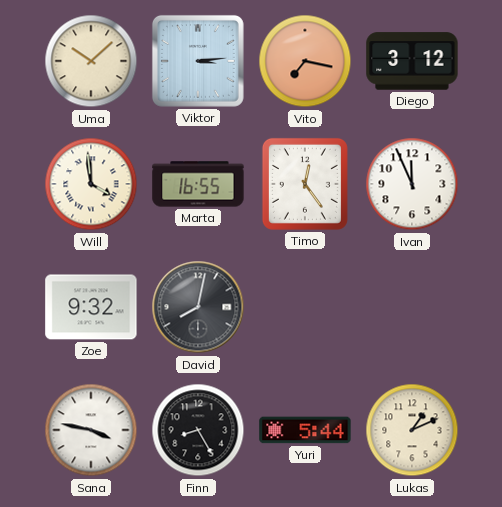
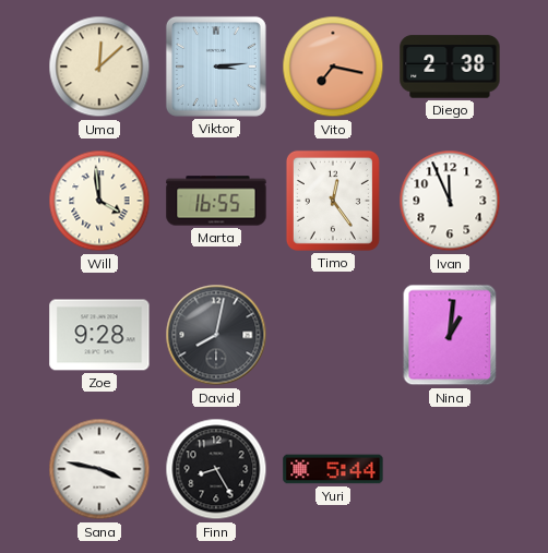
Uma: 10:08 -> 12:08 (99, 67)
Diego: 3:12 -> 2:38 (450, 67)
Zoe: 9:32 -> 9:28 (99, 335)
Nina: none -> 1:01 (450, 335)
Lukas: 1:11 -> none (412, 430)
